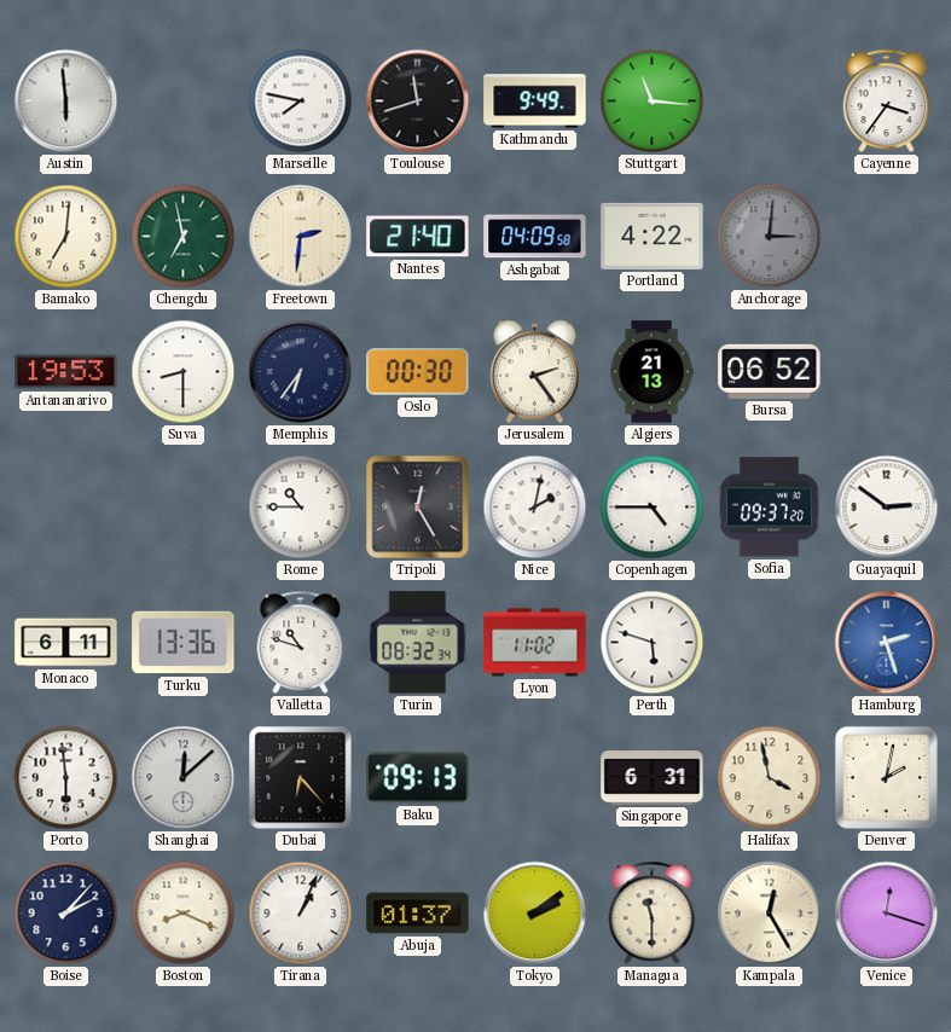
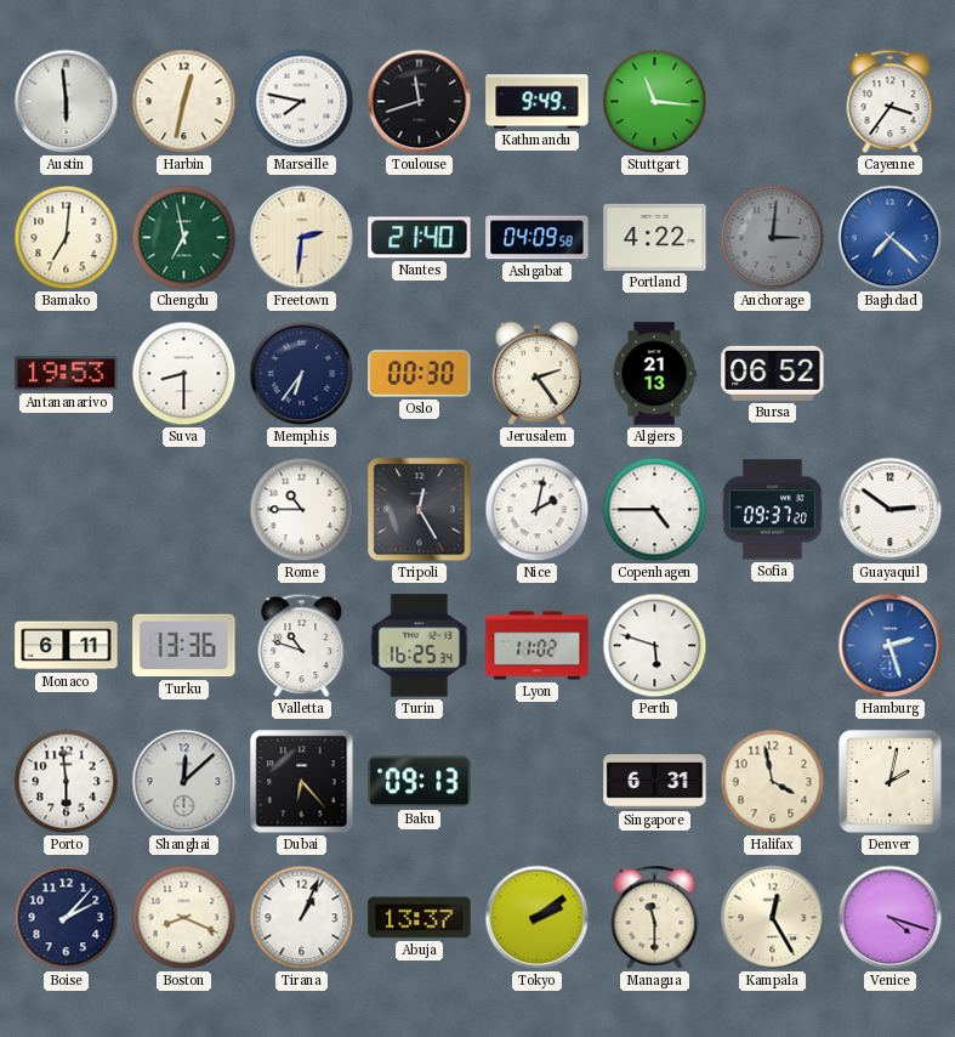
Harbin: none -> 12:32 (184, 102)
Baghdad: none -> 7:22 (891, 238)
Turin: 08:32 -> 16:25 (420, 646)
Abuja: 01:37 -> 13:37 (420, 918)
Venice: 12:18 -> 4:18 (891, 918)
